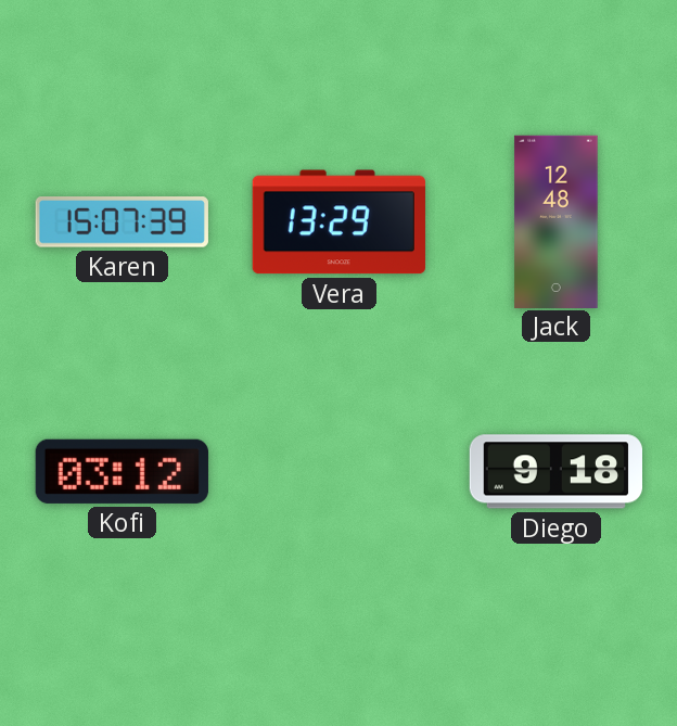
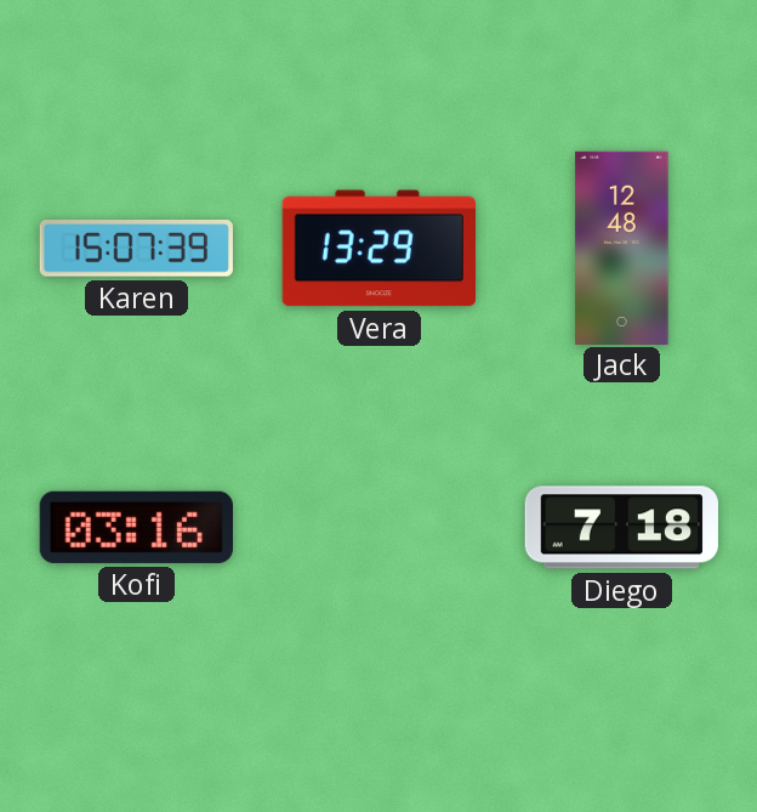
Kofi: 03:12 -> 03:16 (136, 527)
Diego: 9:18 -> 7:18 (621, 528)
